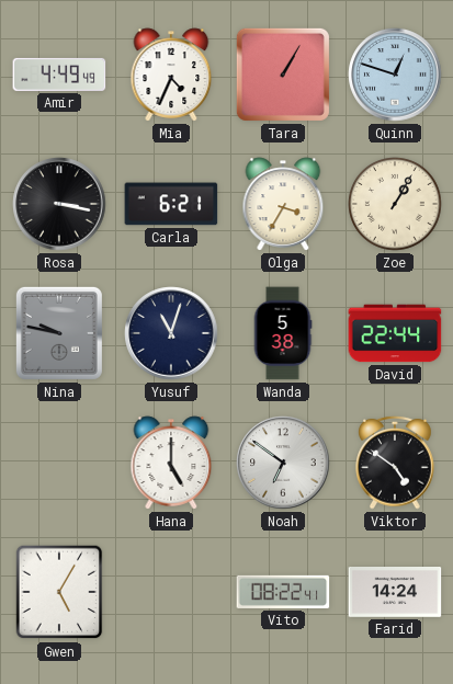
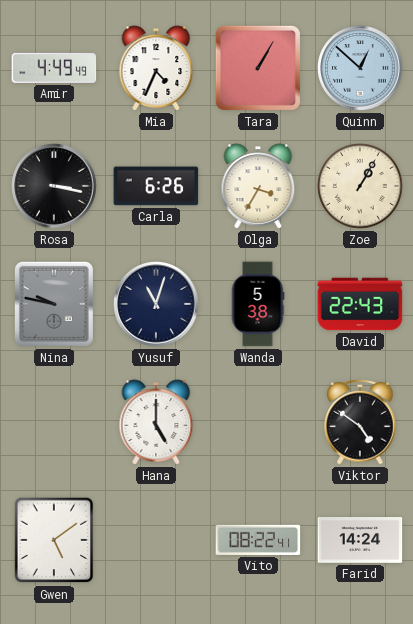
Quinn: 12:48 -> 12:52 (360, 68)
Carla: 6:21 -> 6:26 (156, 186)
David: 22:44 -> 22:43 (360, 304)
Noah: 6:51 -> none (283, 463)
Gwen: 5:05 -> 5:09 (54, 540)
